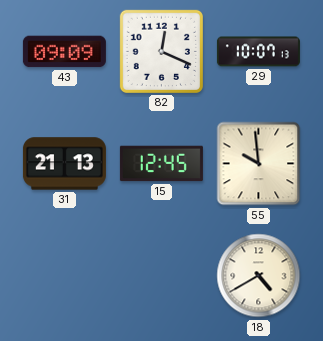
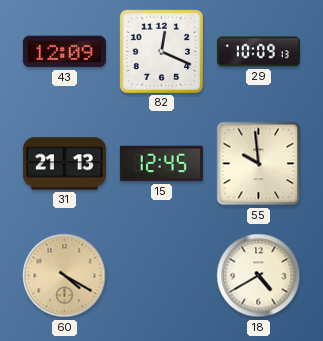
43: 09:09 -> 12:09 (64, 52)
29: 10:07 -> 10:09 (258, 52)
60: none -> 4:20 (65, 276)
